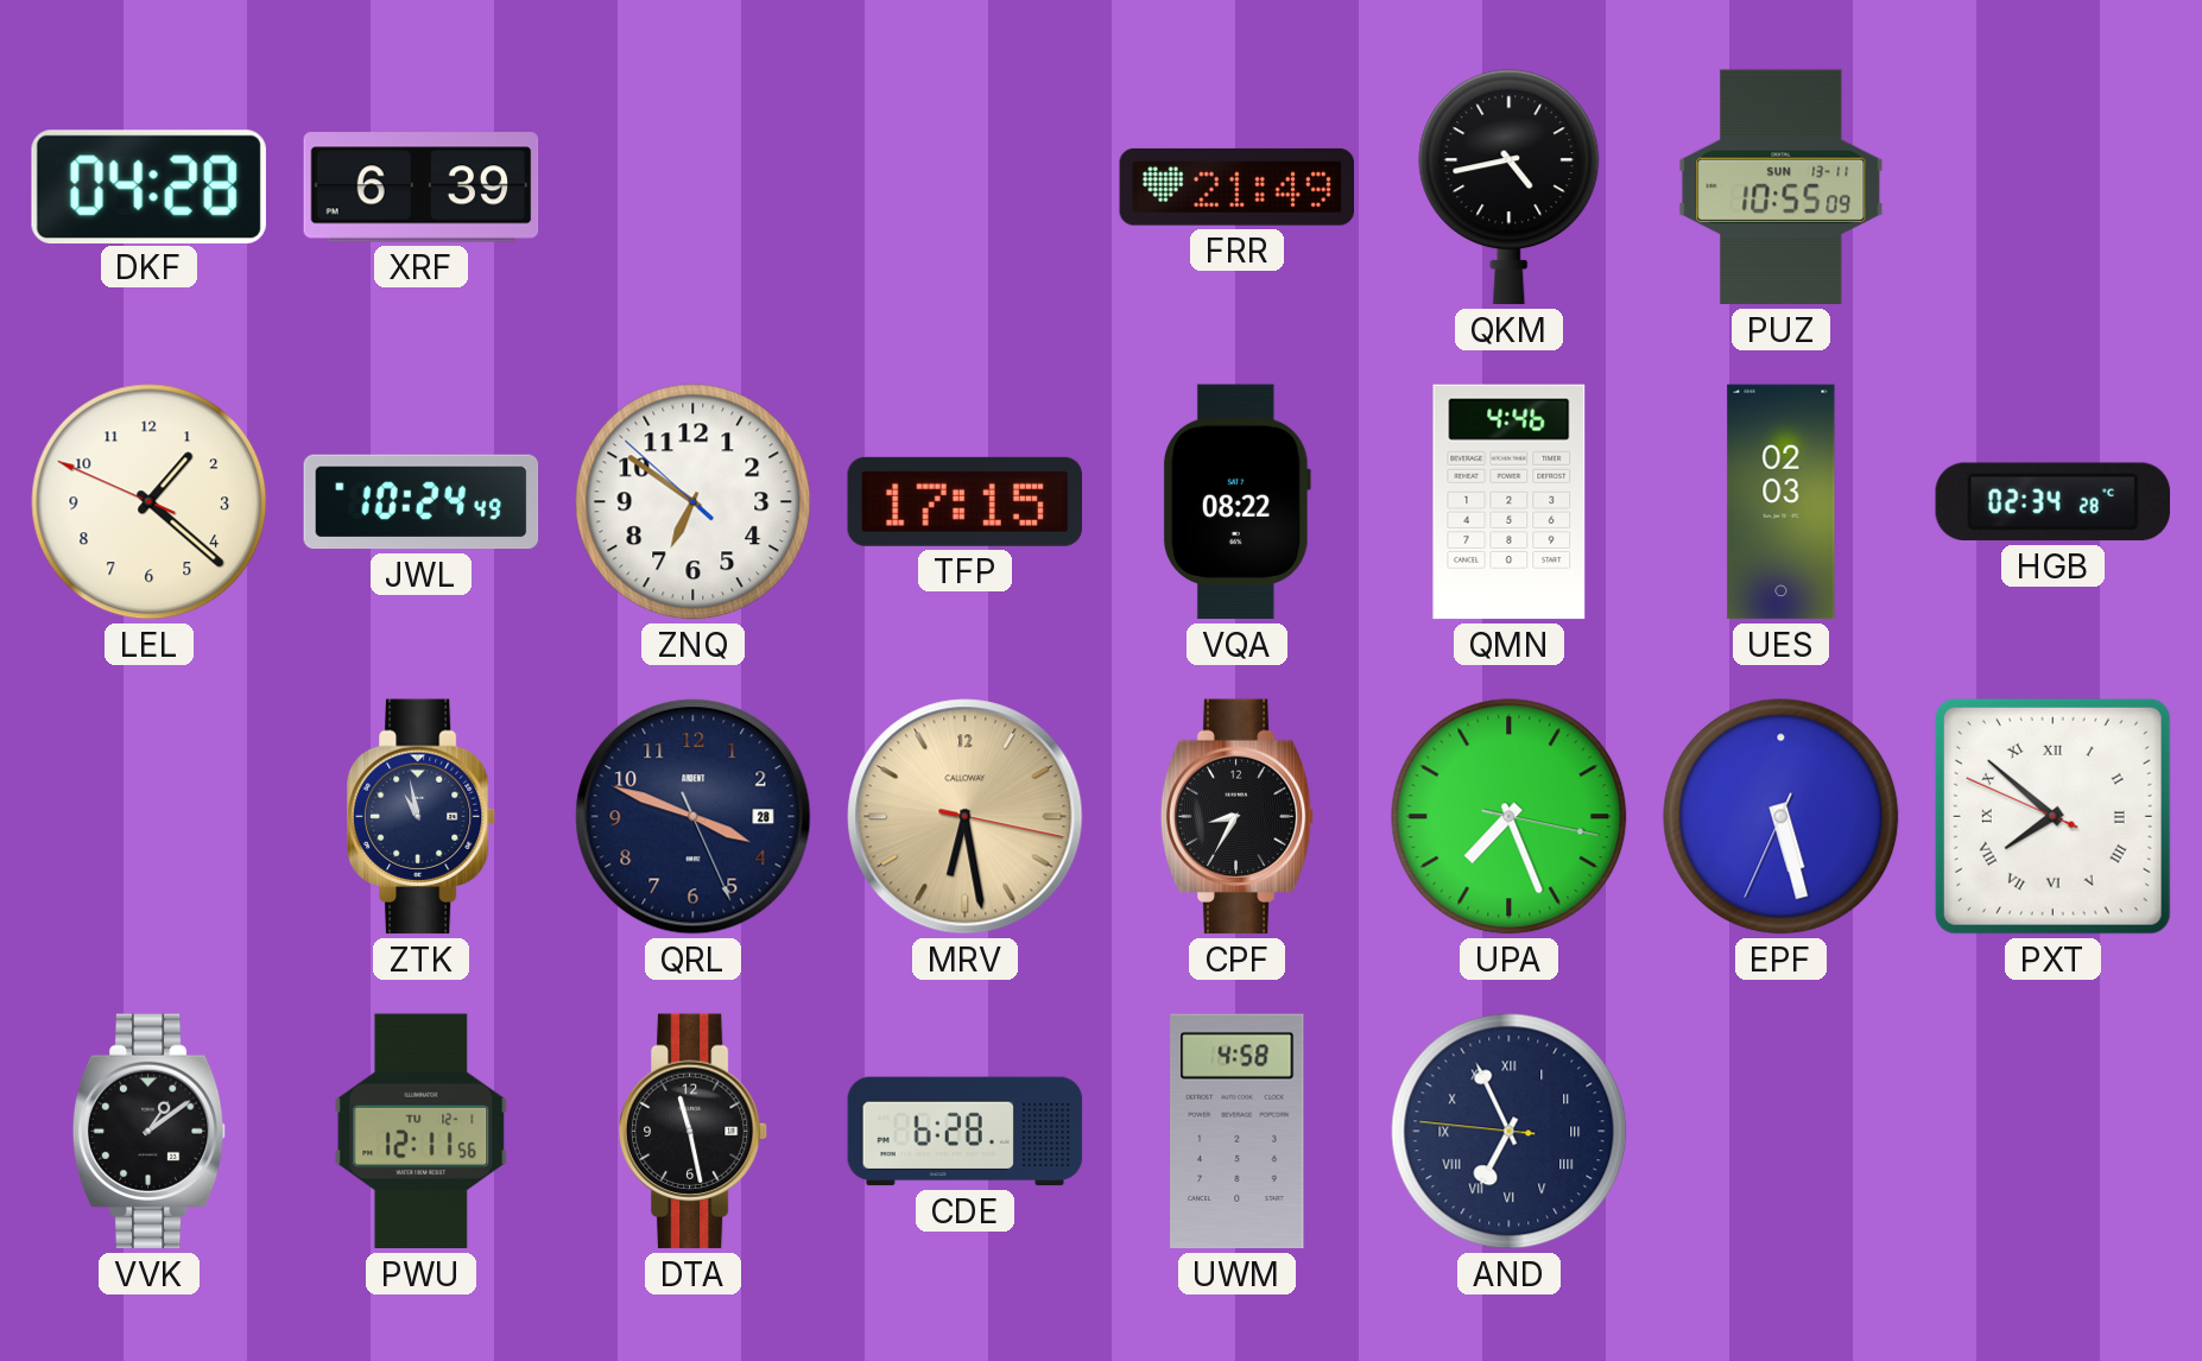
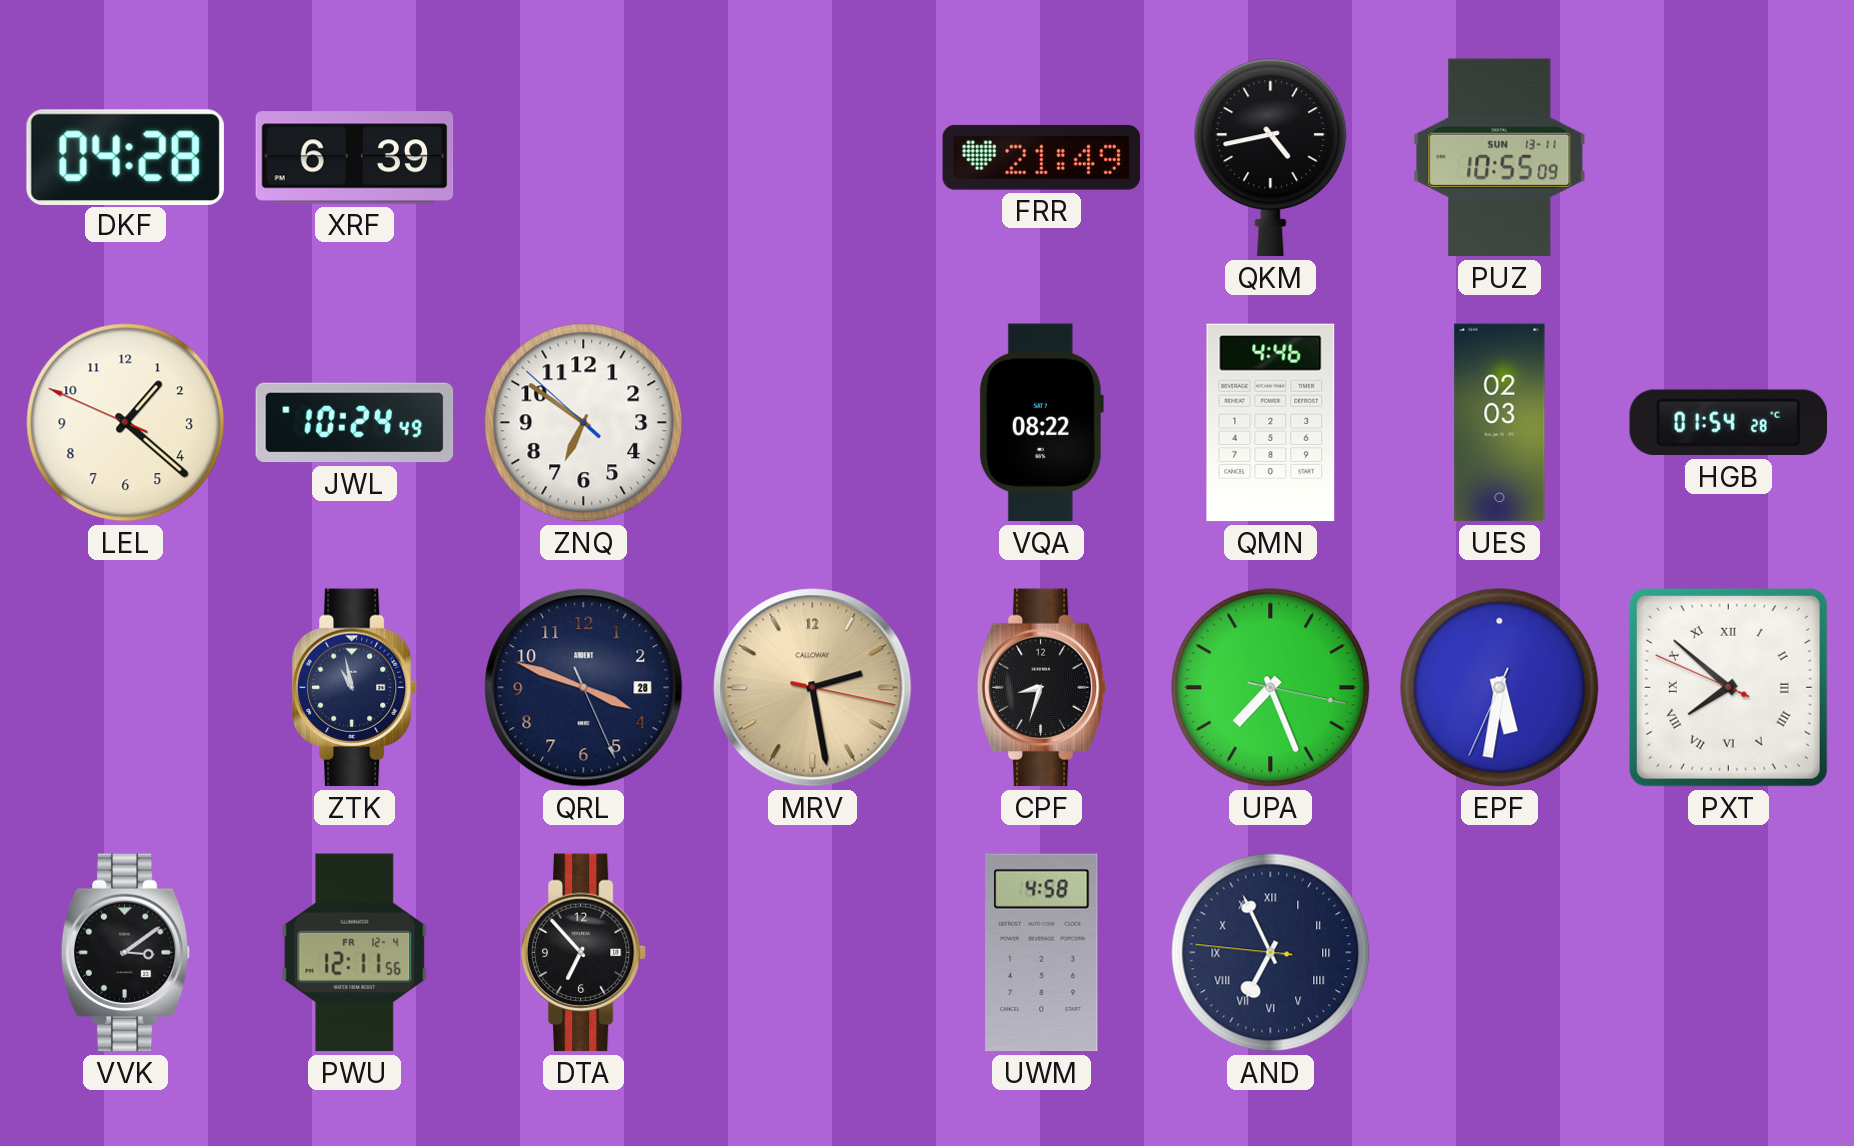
TFP: 17:15 -> none (964, 501)
HGB: 02:34 -> 01:54 (1728, 423)
MRV: 6:28 -> 2:28 (813, 688)
CPF: 8:35 -> 8:33 (1042, 688)
EPF: 5:27 -> 5:31 (1500, 688)
VVK: 1:09 -> 3:09 (126, 953)
PWU date: TU 12-1 -> FR 12-4 (355, 953)
DTA: 11:28 -> 6:53 (584, 953)
CDE: 6:28 -> none (966, 1132)
